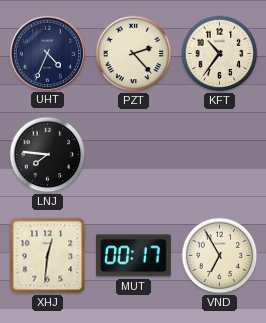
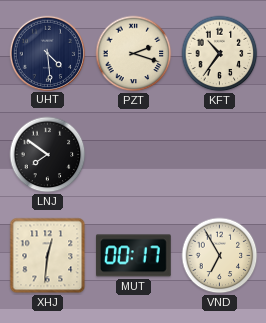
UHT: 4:34 -> 4:29 (47, 53)
PZT: 2:23 -> 2:18 (134, 54)
LNJ: 7:46 -> 7:51 (48, 155)
